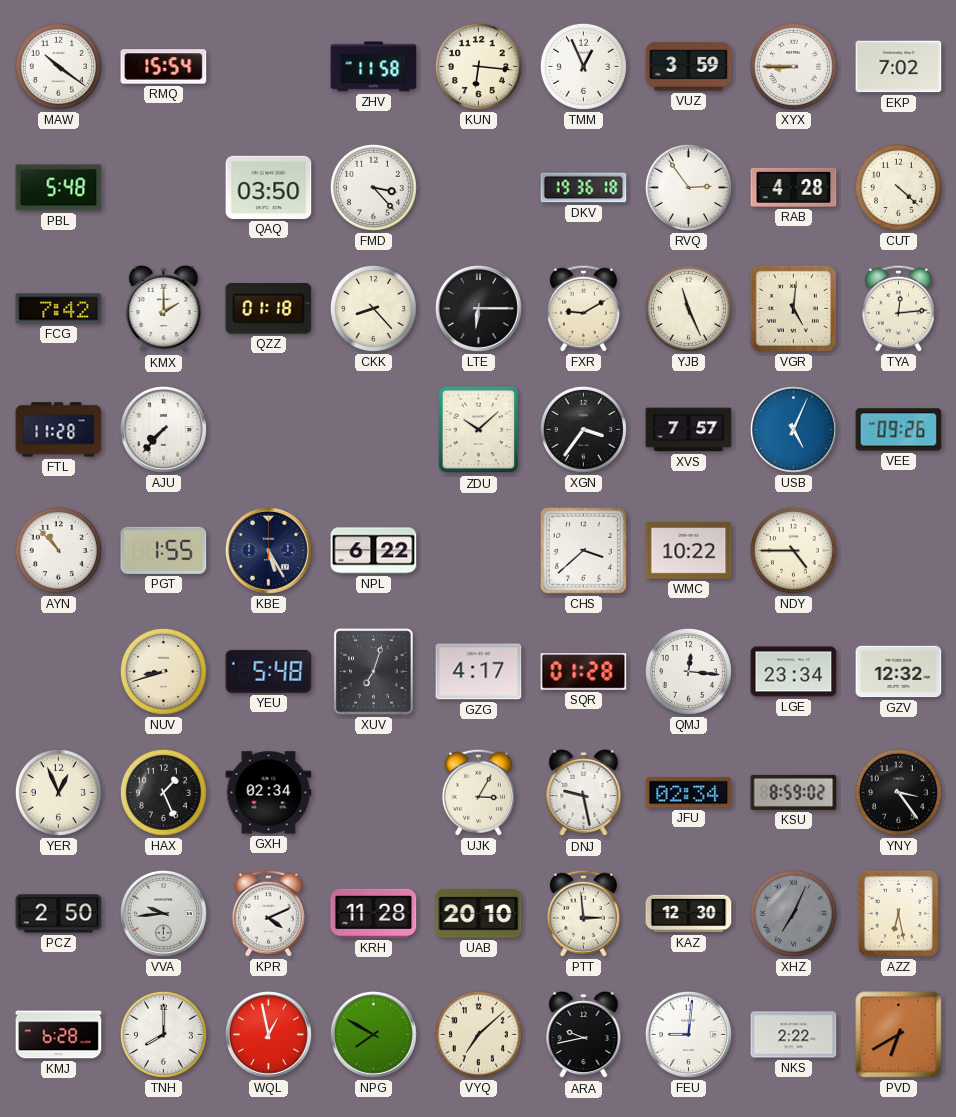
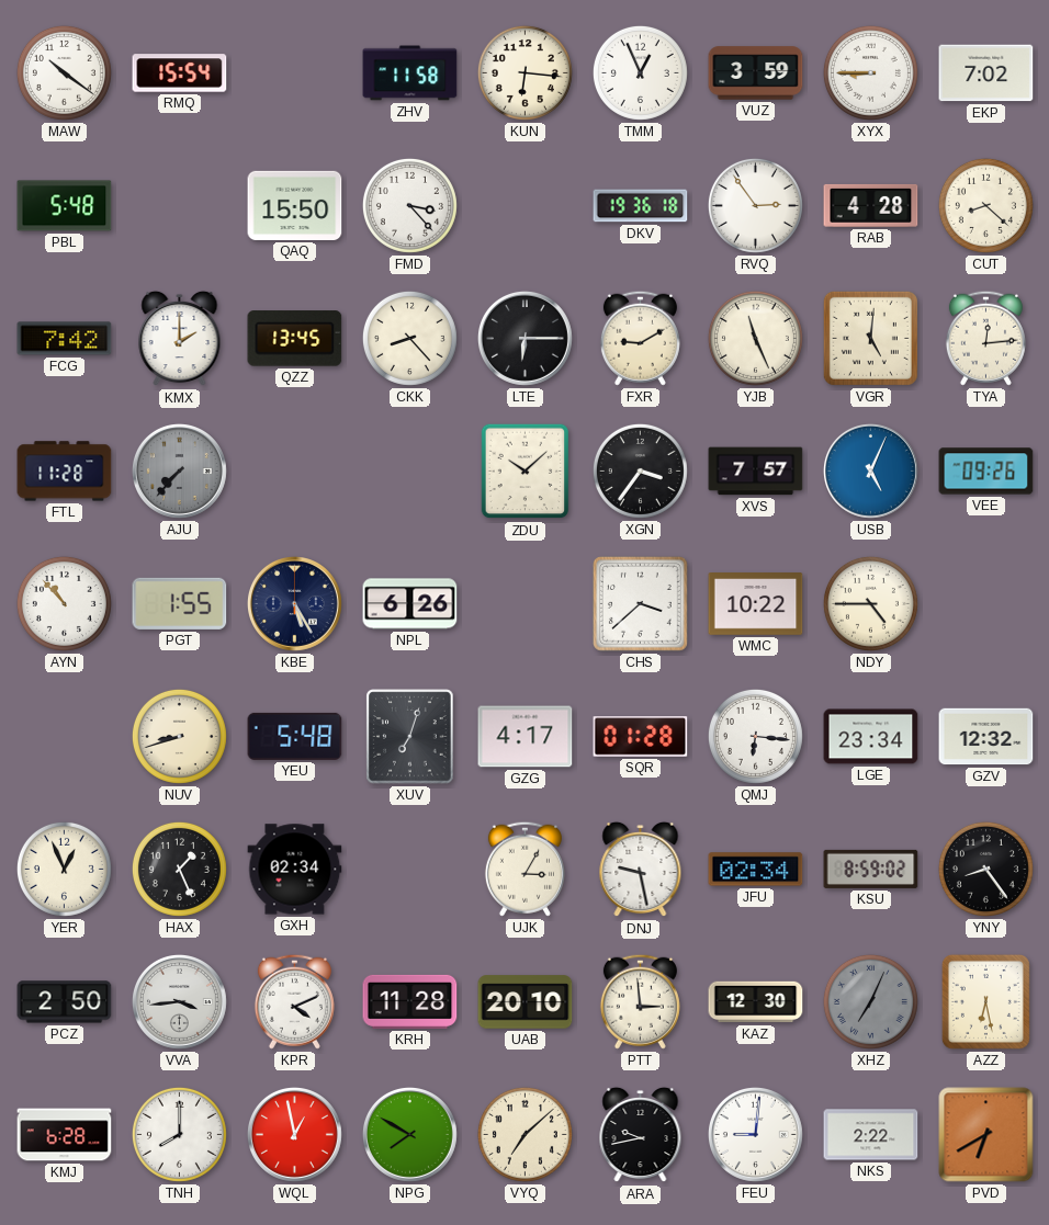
QAQ: 03:50 -> 15:50 (295, 205)
CUT: 4:22 -> 8:22 (985, 205)
QZZ: 01:18 -> 13:45 (295, 339)
AJU dial: white -> grey (179, 470)
NPL: 6:22 -> 6:26 (410, 604)
QMJ: 12:16 -> 6:16 (755, 736)
YNY: 3:24 -> 8:24 (985, 869)
VVA: 9:44 -> 3:44 (179, 1001)
